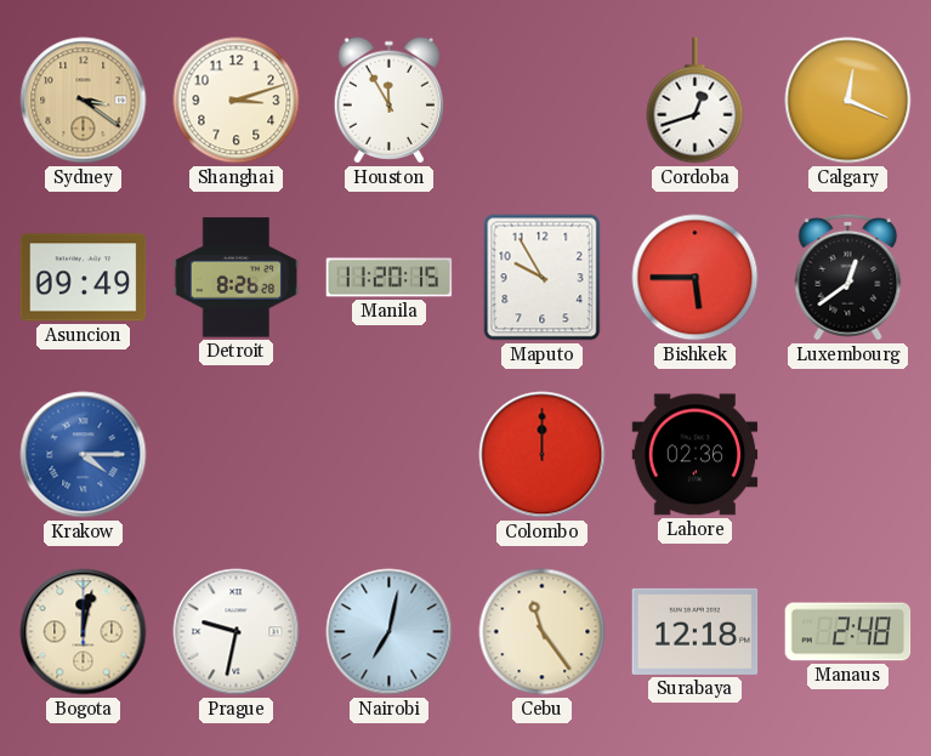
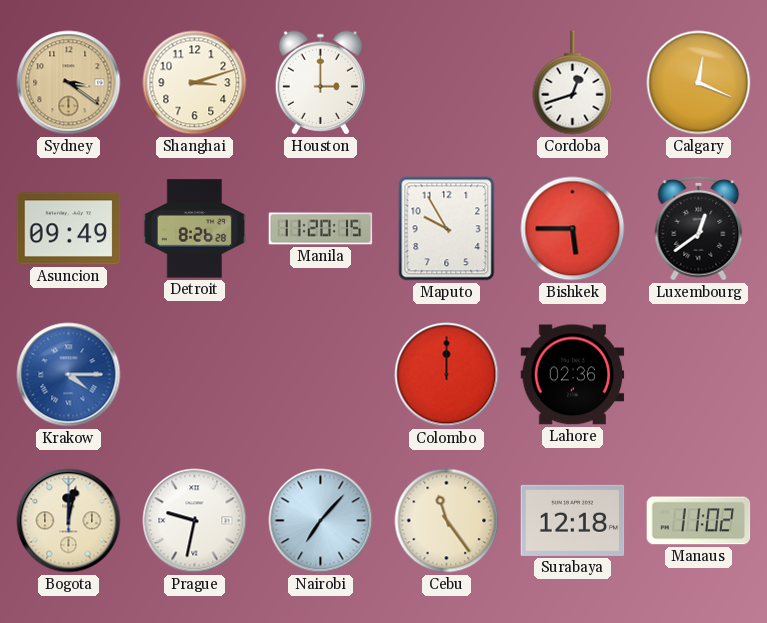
Houston: 11:55 -> 3:00 (320, 83)
Nairobi: 7:02 -> 7:07 (321, 521)
Manaus: 2:48 -> 11:02 (699, 521)
